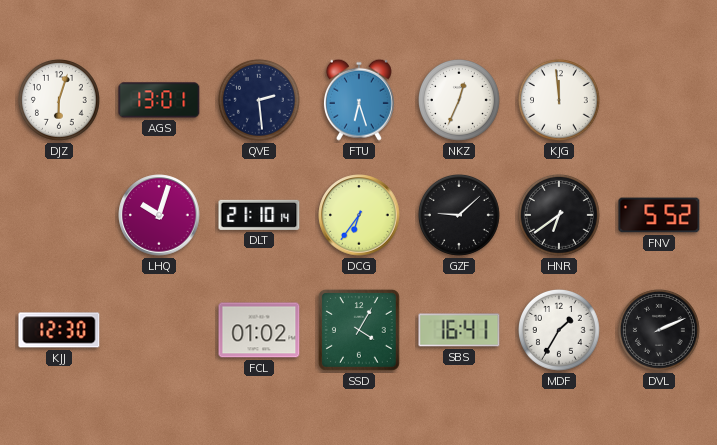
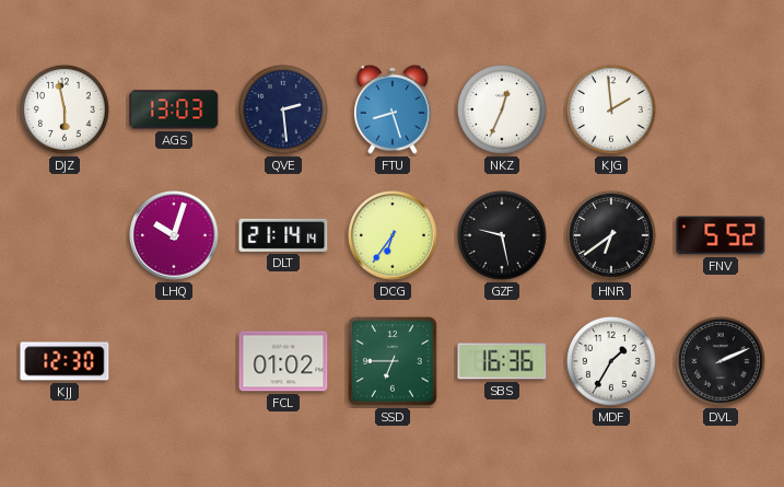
DJZ: 6:03 -> 5:58 (65, 109)
AGS: 13:01 -> 13:03 (174, 109)
FTU: 6:27 -> 8:27 (393, 109)
KJG: 11:59 -> 1:59 (611, 109)
DLT: 21:10 -> 21:14 (283, 235)
GZF: 9:08 -> 9:28 (502, 235)
SSD: 4:05 -> 6:45 (393, 361)
SBS: 16:41 -> 16:36 (502, 361)
